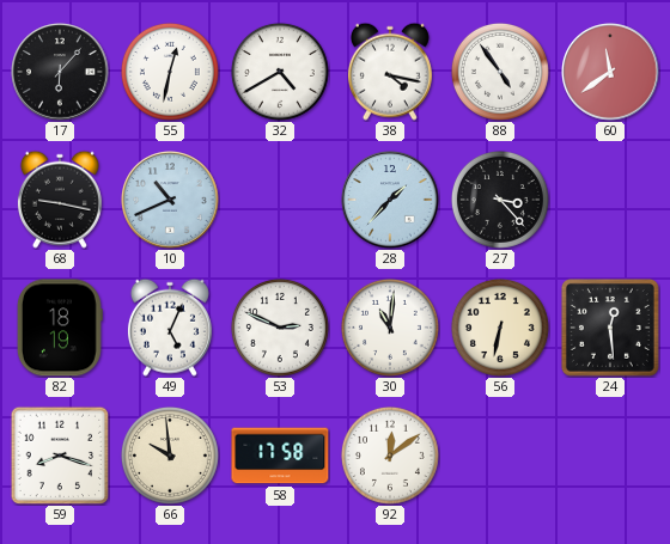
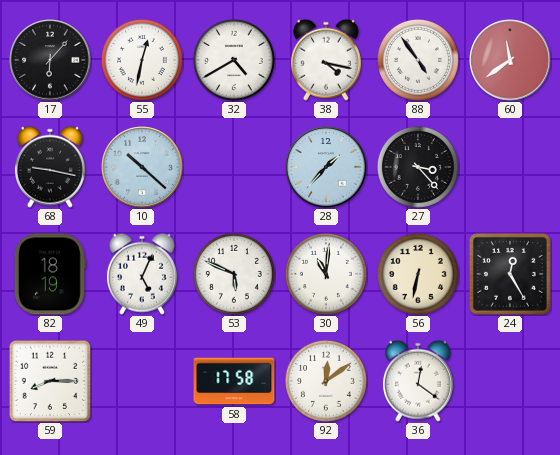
10: 10:41 -> 10:22 (142, 167)
53: 2:49 -> 5:49 (234, 274)
24: 12:29 -> 12:25 (510, 274)
59: 8:18 -> 8:15 (50, 381)
66: 9:59 -> none (170, 456)
36: none -> 12:21 (418, 381)
